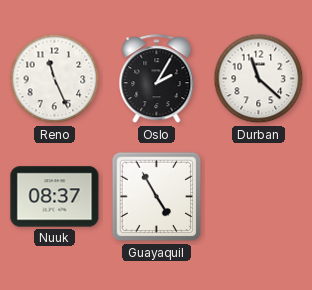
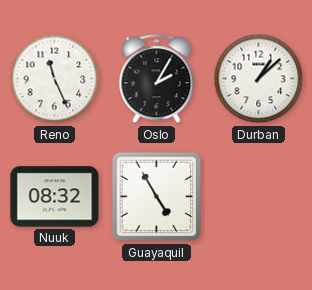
Durban: 11:22 -> 1:08 (259, 79)
Nuuk: 08:37 -> 08:32 (55, 197)
